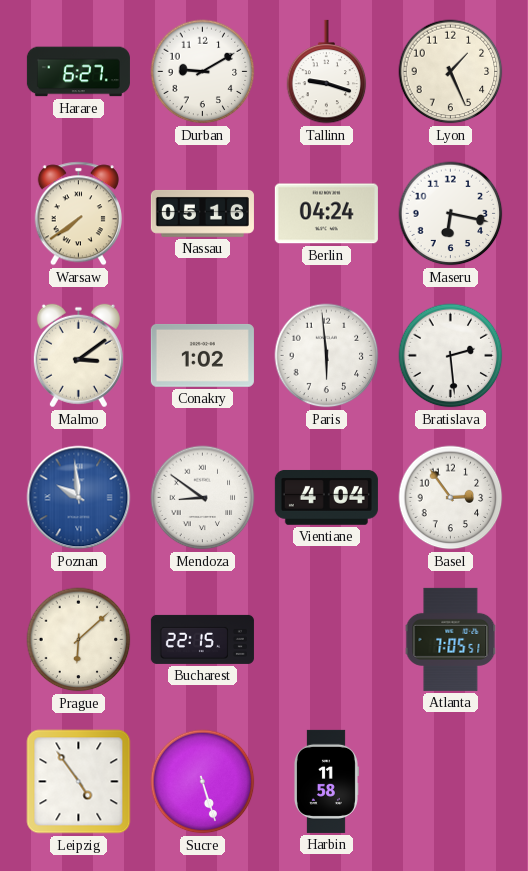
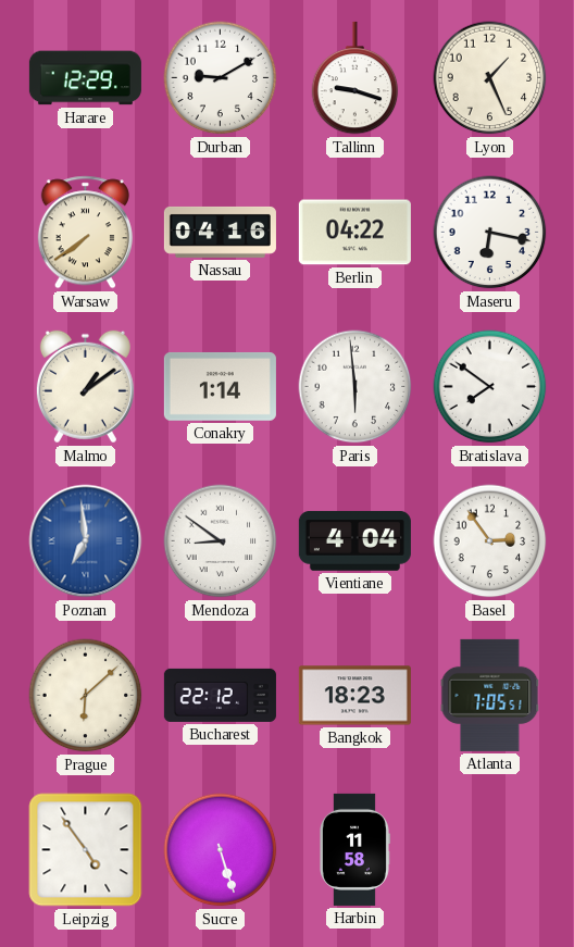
Harare: 6:27 -> 12:29 (85, 78)
Nassau: 05:16 -> 04:16 (220, 232)
Berlin: 04:24 -> 04:22 (354, 233)
Malmo: 3:09 -> 1:09 (85, 387)
Conakry: 1:02 -> 1:14 (220, 386)
Bratislava: 2:29 -> 7:51 (490, 387)
Poznan: 9:59 -> 6:59 (86, 541)
Bucharest: 22:15 -> 22:12 (220, 695)
Bangkok: none -> 18:23 (354, 696)
